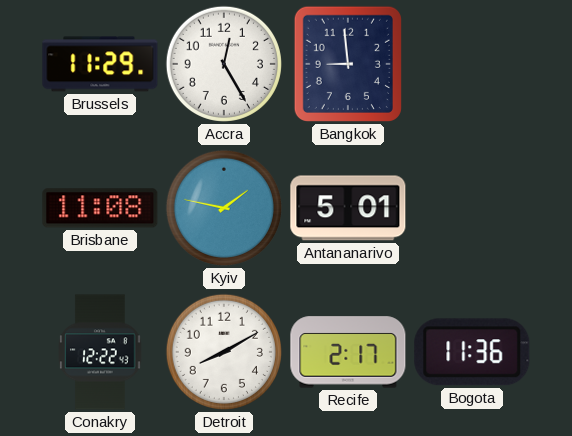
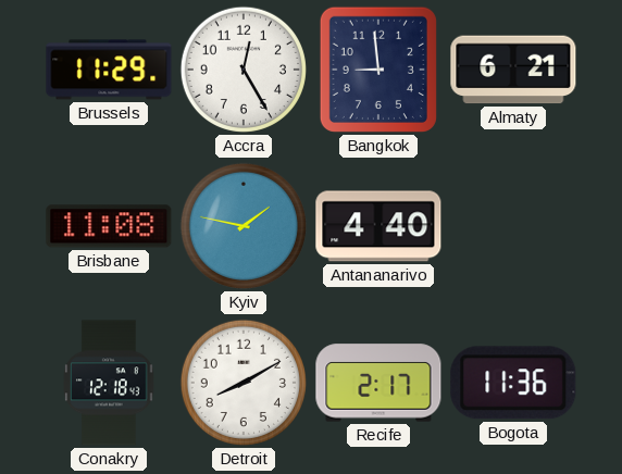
Almaty: none -> 6:21 (513, 70)
Antananarivo: 5:01 -> 4:40 (378, 226)
Conakry: 12:22 -> 12:18 (109, 383)
